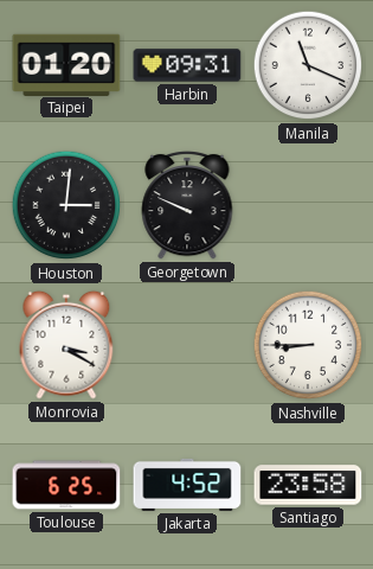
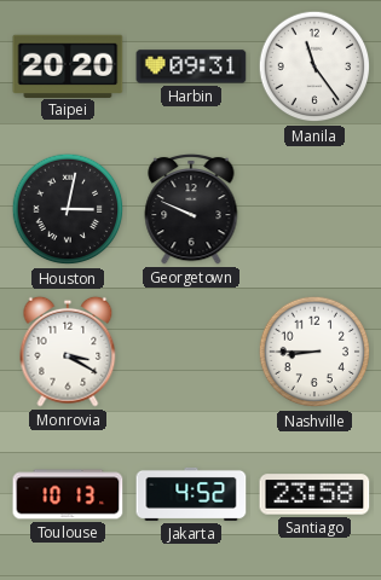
Taipei: 01:20 -> 20:20 (68, 65)
Manila: 11:19 -> 11:24 (314, 66)
Houston: 3:01 -> 3:02 (68, 209)
Toulouse: 6:25 -> 10:13 (68, 494)
